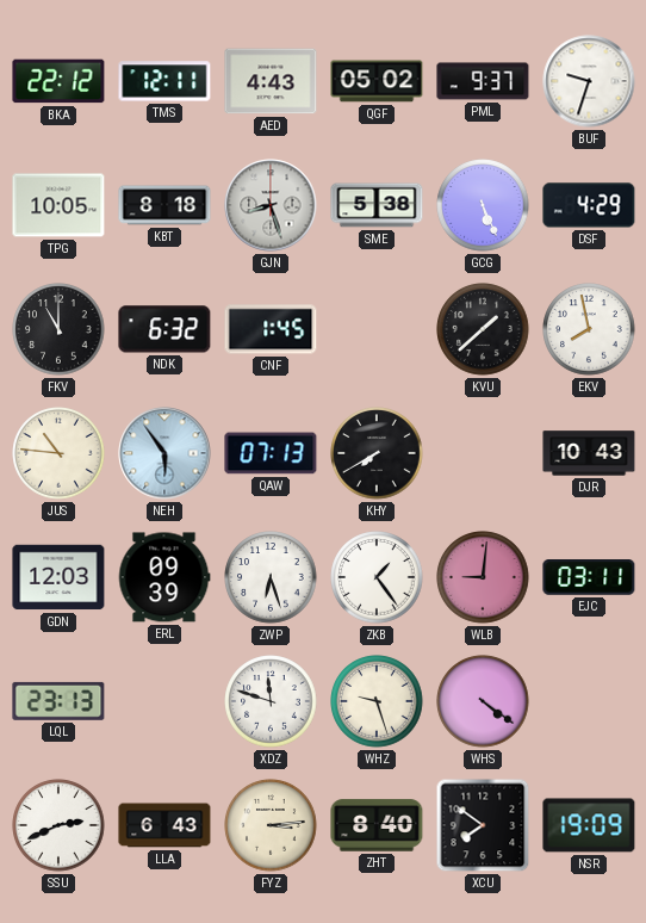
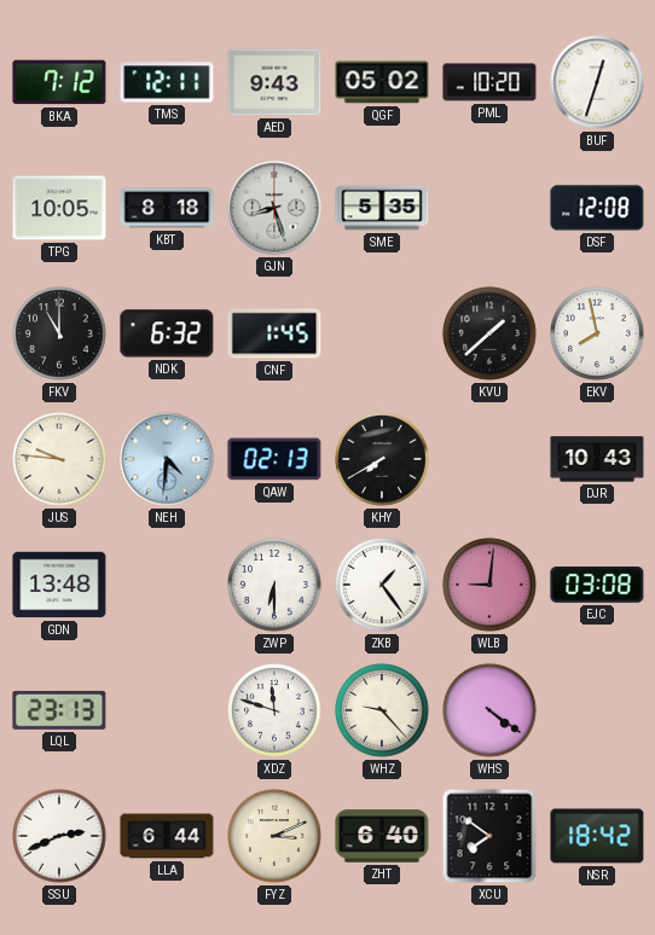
BKA: 22:12 -> 7:12 (59, 82)
AED: 4:43 -> 9:43 (274, 82)
PML: 9:37 -> 10:20 (489, 82)
BUF: 9:33 -> 12:33 (597, 82)
SME: 5:38 -> 5:35 (382, 208)
GCG: 5:26 -> none (483, 205)
DSF: 4:29 -> 12:08 (597, 208)
JUS: 10:46 -> 9:46 (59, 459)
NEH: 5:54 -> 4:31 (167, 459)
QAW: 07:13 -> 02:13 (274, 459)
GDN: 12:03 -> 13:48 (59, 585)
ERL: 09:39 -> none (164, 577)
ZWP: 6:27 -> 6:30 (274, 585)
EJC: 03:11 -> 03:08 (597, 586)
WHZ: 9:27 -> 9:23 (382, 710)
LLA: 6:43 -> 6:44 (167, 836)
FYZ: 3:14 -> 3:11 (274, 836)
ZHT: 8:40 -> 6:40 (382, 836)
NSR: 19:09 -> 18:42 (597, 836)
